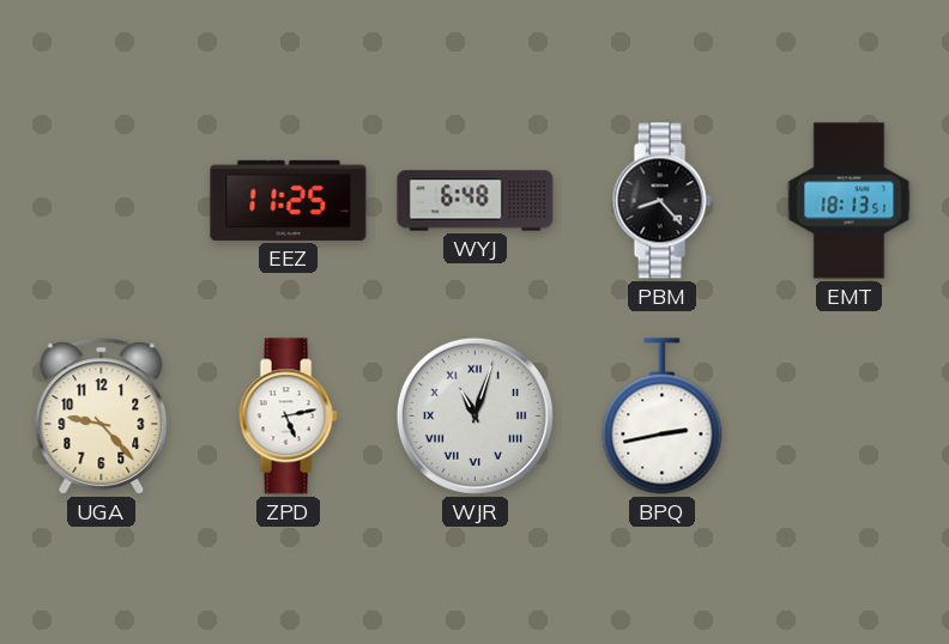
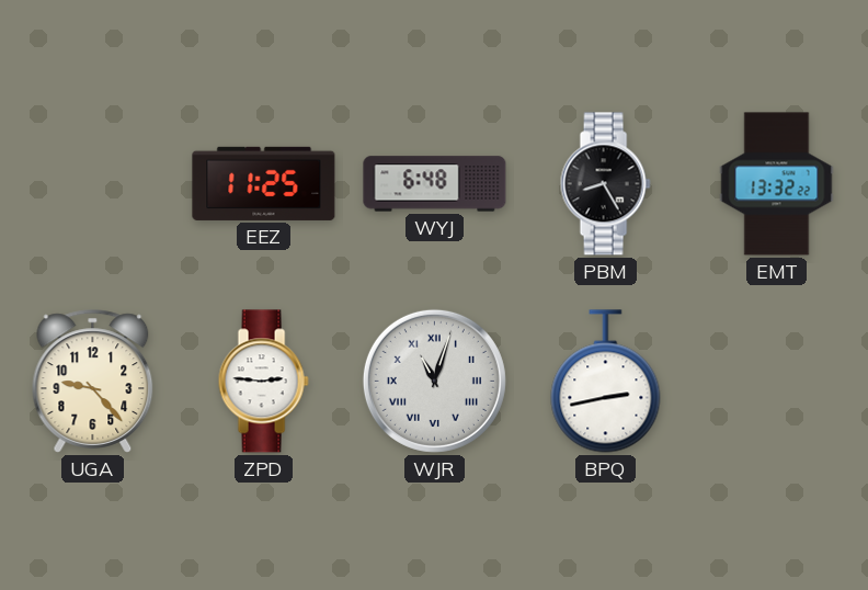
PBM: 8:23 -> 8:25 (605, 184)
EMT: 18:13 -> 13:32 (777, 184)
ZPD: 5:13 -> 2:46 (263, 382)
